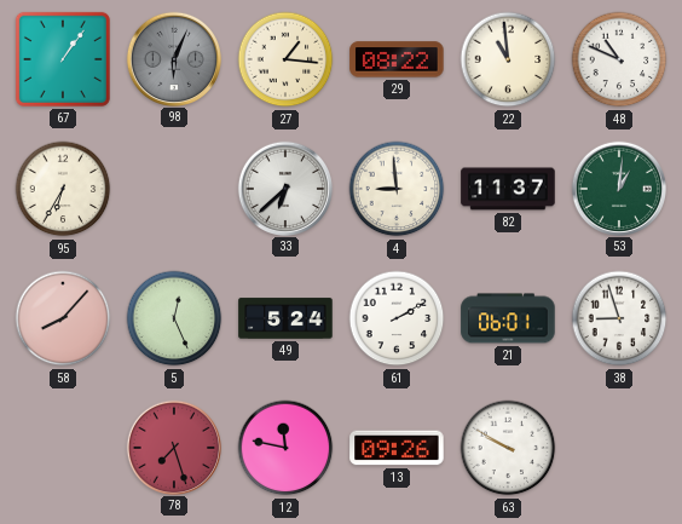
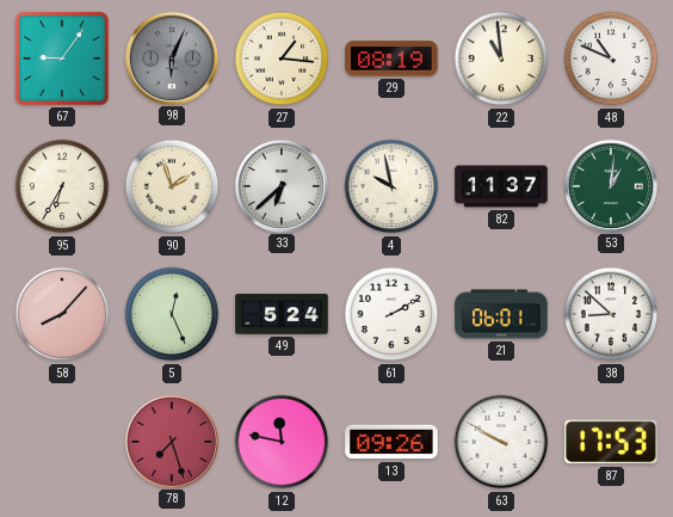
67: 1:06 -> 9:06 (62, 59)
29: 08:22 -> 08:19 (391, 59)
90: none -> 1:57 (172, 186)
4: 8:59 -> 9:58 (391, 186)
38: 8:57 -> 8:52 (611, 314)
87: none -> 17:53 (611, 442)
